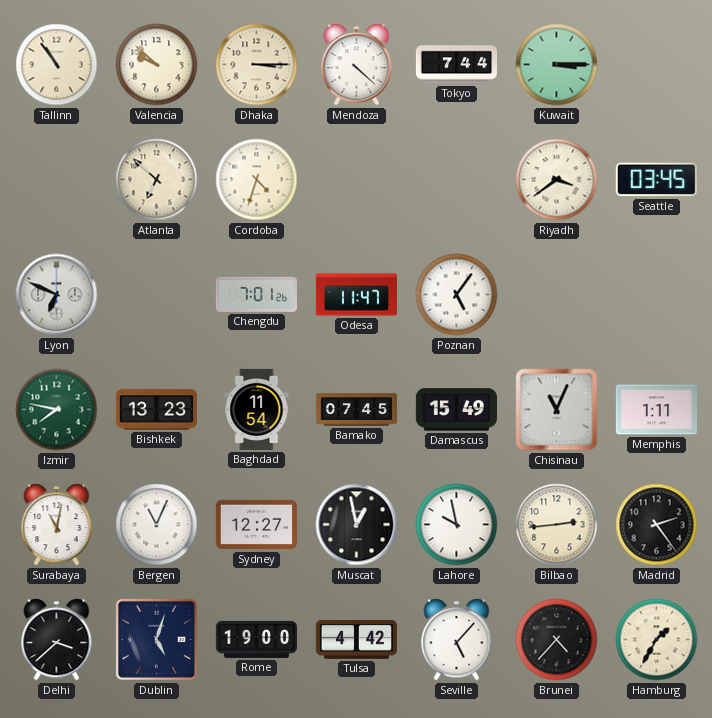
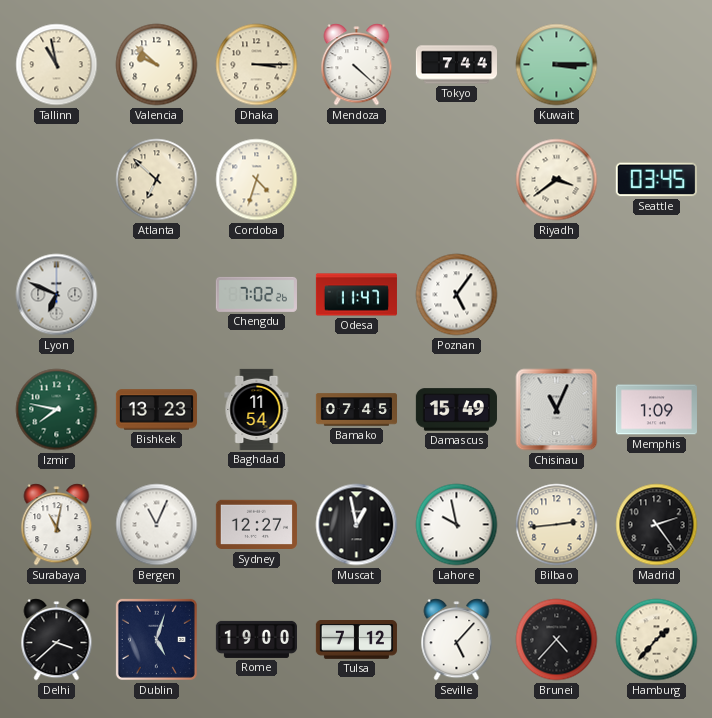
Tallinn: 10:54 -> 10:58 (57, 65)
Chengdu: 7:01 -> 7:02 (256, 294)
Memphis: 1:11 -> 1:09 (656, 410)
Tulsa: 4:42 -> 7:12 (356, 640)
Hamburg: 1:35 -> 1:37 (657, 640)
